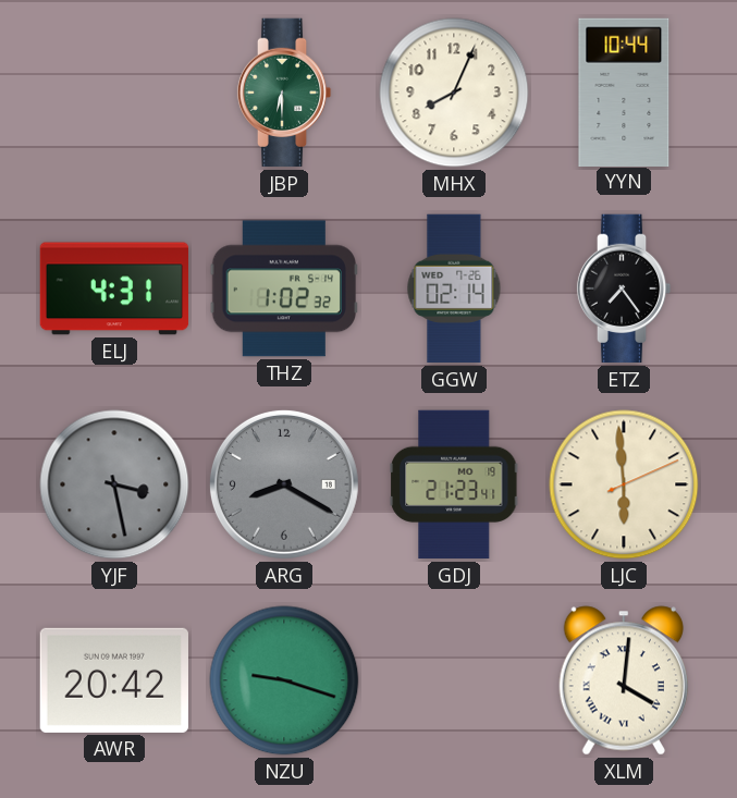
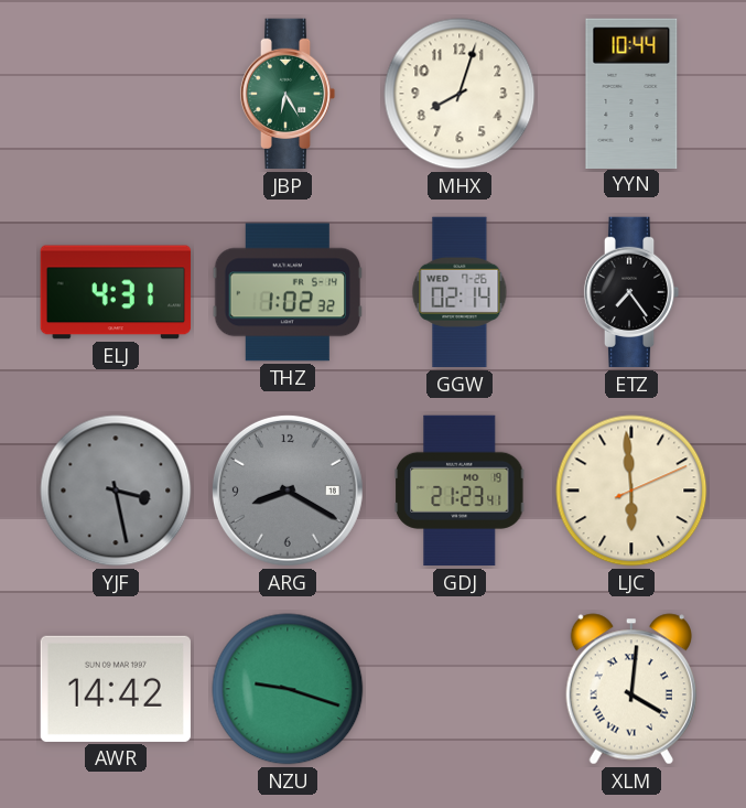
JBP: 6:30 -> 6:25 (288, 94)
MHX: 8:04 -> 8:03 (460, 94)
AWR: 20:42 -> 14:42 (116, 689)
